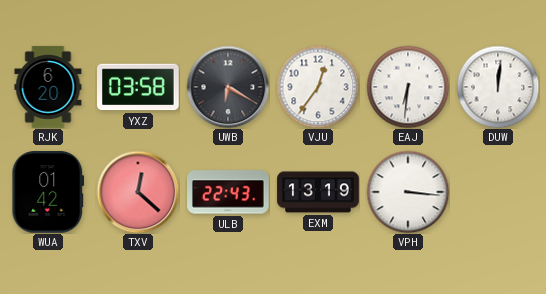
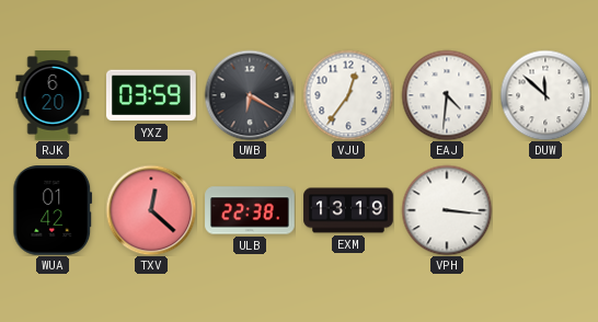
YXZ: 03:58 -> 03:59 (152, 95)
EAJ: 6:31 -> 4:31 (447, 95)
DUW: 12:01 -> 11:52 (545, 95)
ULB: 22:43 -> 22:38 (250, 210)
